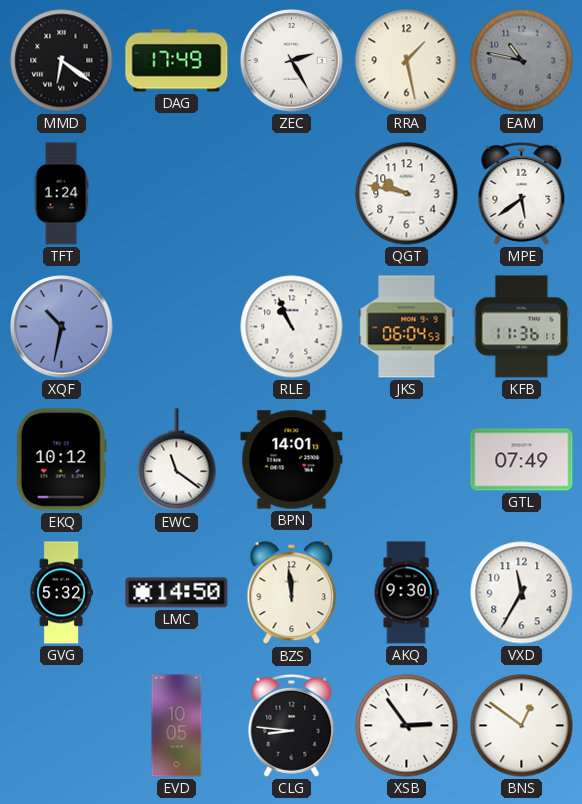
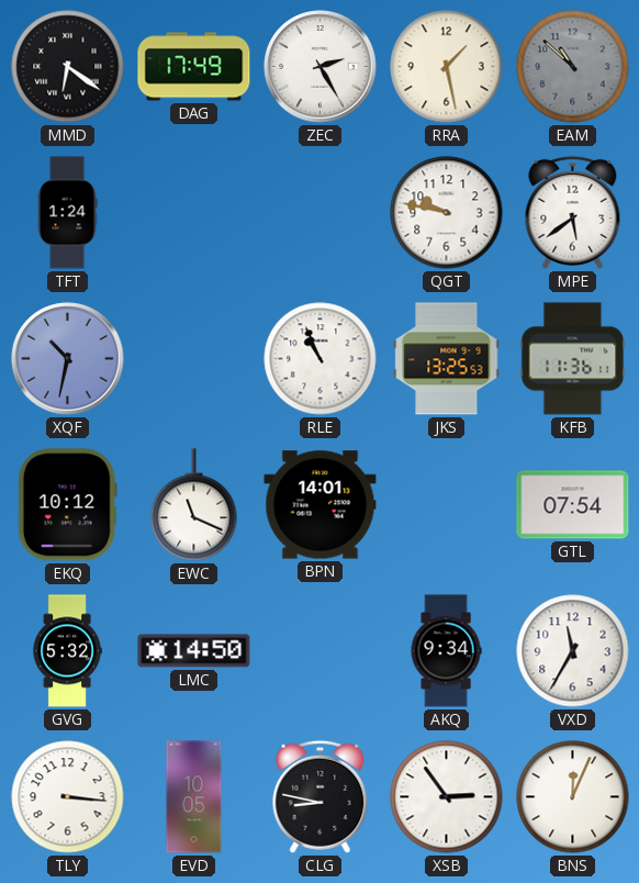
EAM: 10:47 -> 10:52 (573, 67)
JKS: 06:04 -> 13:25 (447, 359)
EWC: 11:21 -> 11:19 (194, 505)
GTL: 07:49 -> 07:54 (573, 505)
BZS: 11:59 -> none (292, 593)
AKQ: 9:30 -> 9:34 (446, 651)
TLY: none -> 3:16 (68, 797)
CLG: 8:46 -> 8:47 (321, 796)
BNS: 12:51 -> 12:04 (573, 797)
